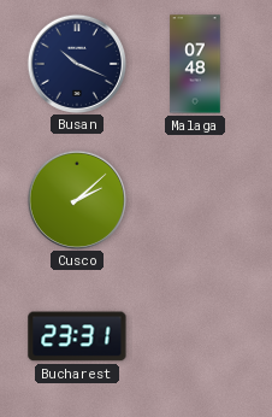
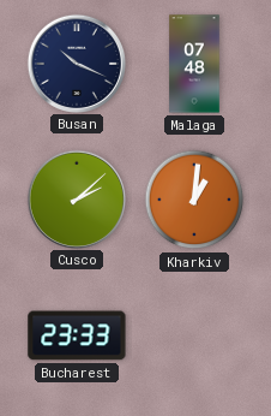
Kharkiv: none -> 1:01 (194, 200)
Bucharest: 23:31 -> 23:33 (77, 335)
